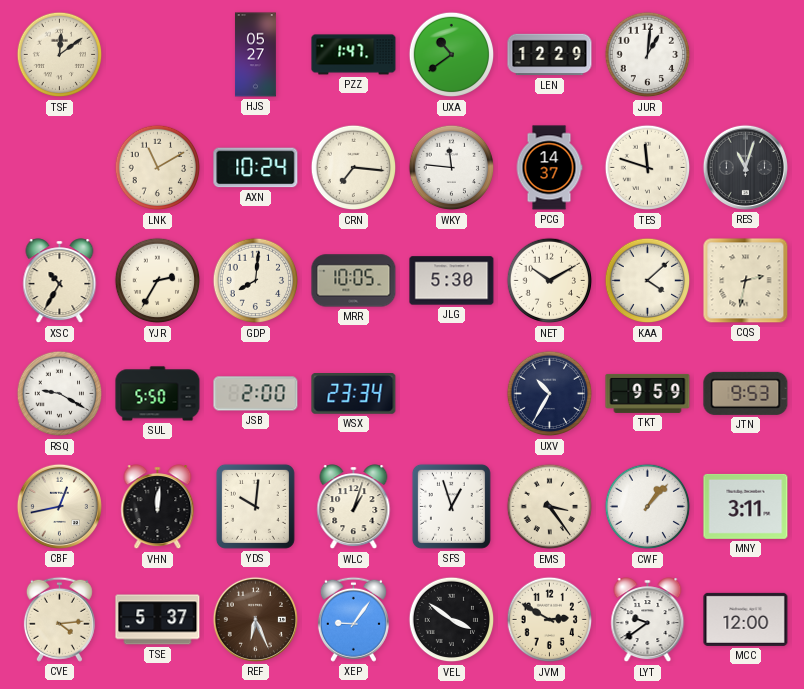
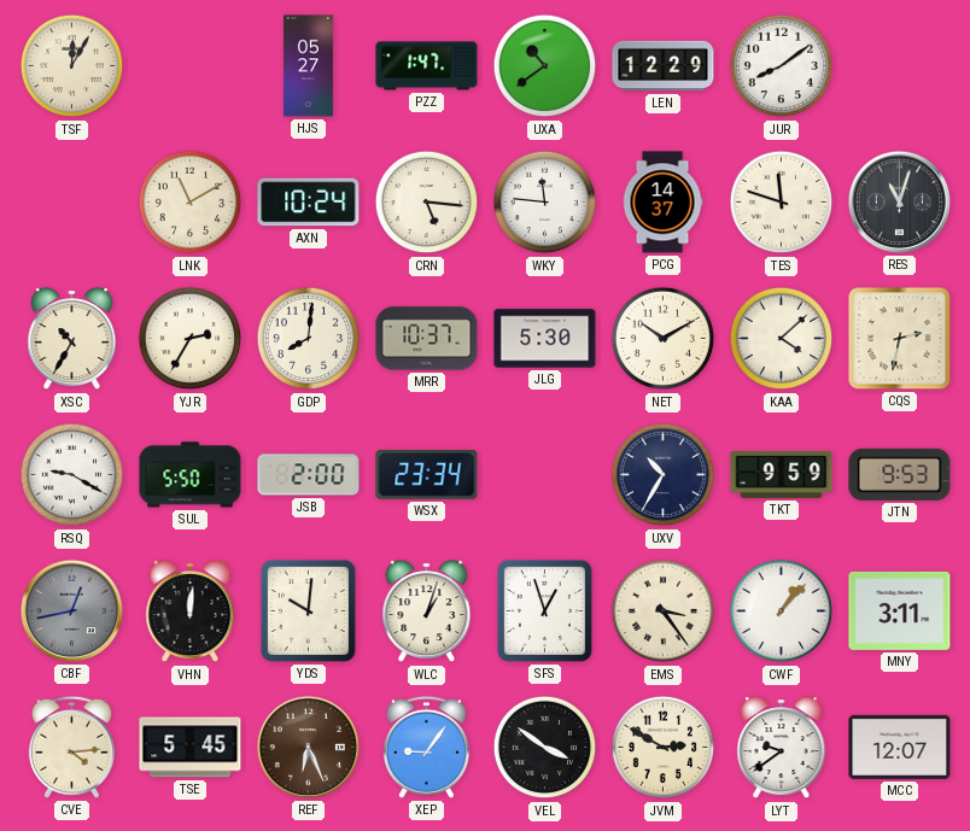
TSF: 12:09 -> 12:05 (72, 66)
JUR: 1:01 -> 8:09 (782, 66)
CRN: 7:16 -> 5:16 (427, 203)
MRR: 10:05 -> 10:37 (427, 339)
CBF dial: cream -> grey (71, 610)
TSE: 5:37 -> 5:45 (191, 748)
MCC: 12:00 -> 12:07 (900, 747)
